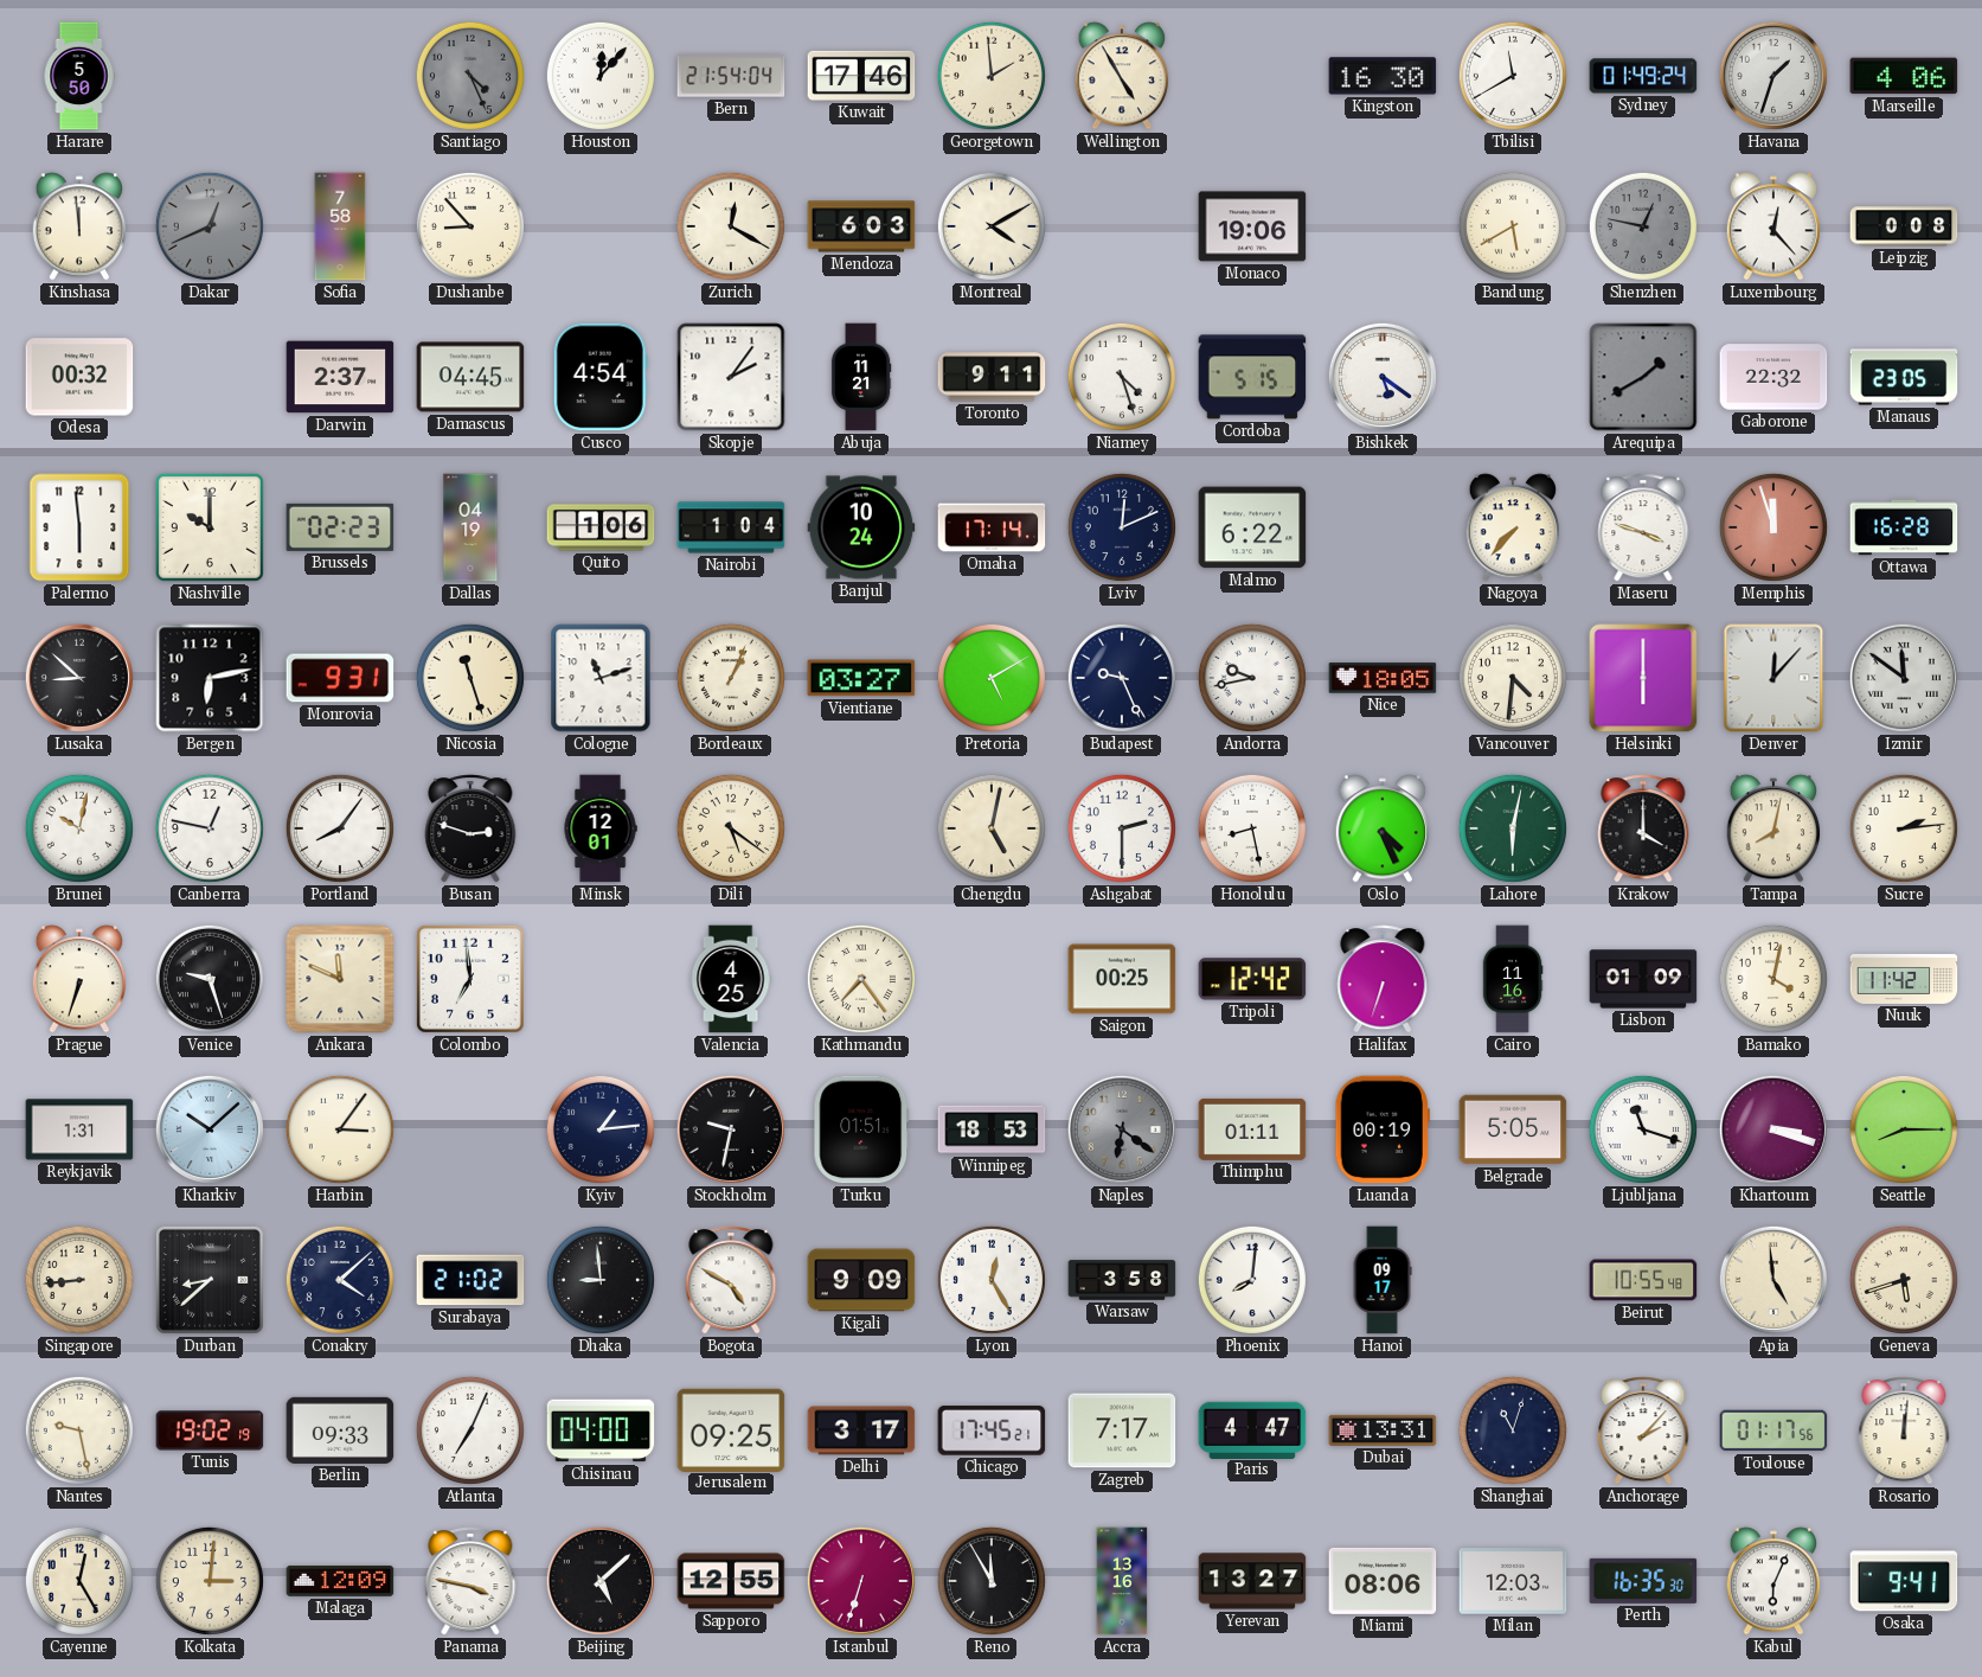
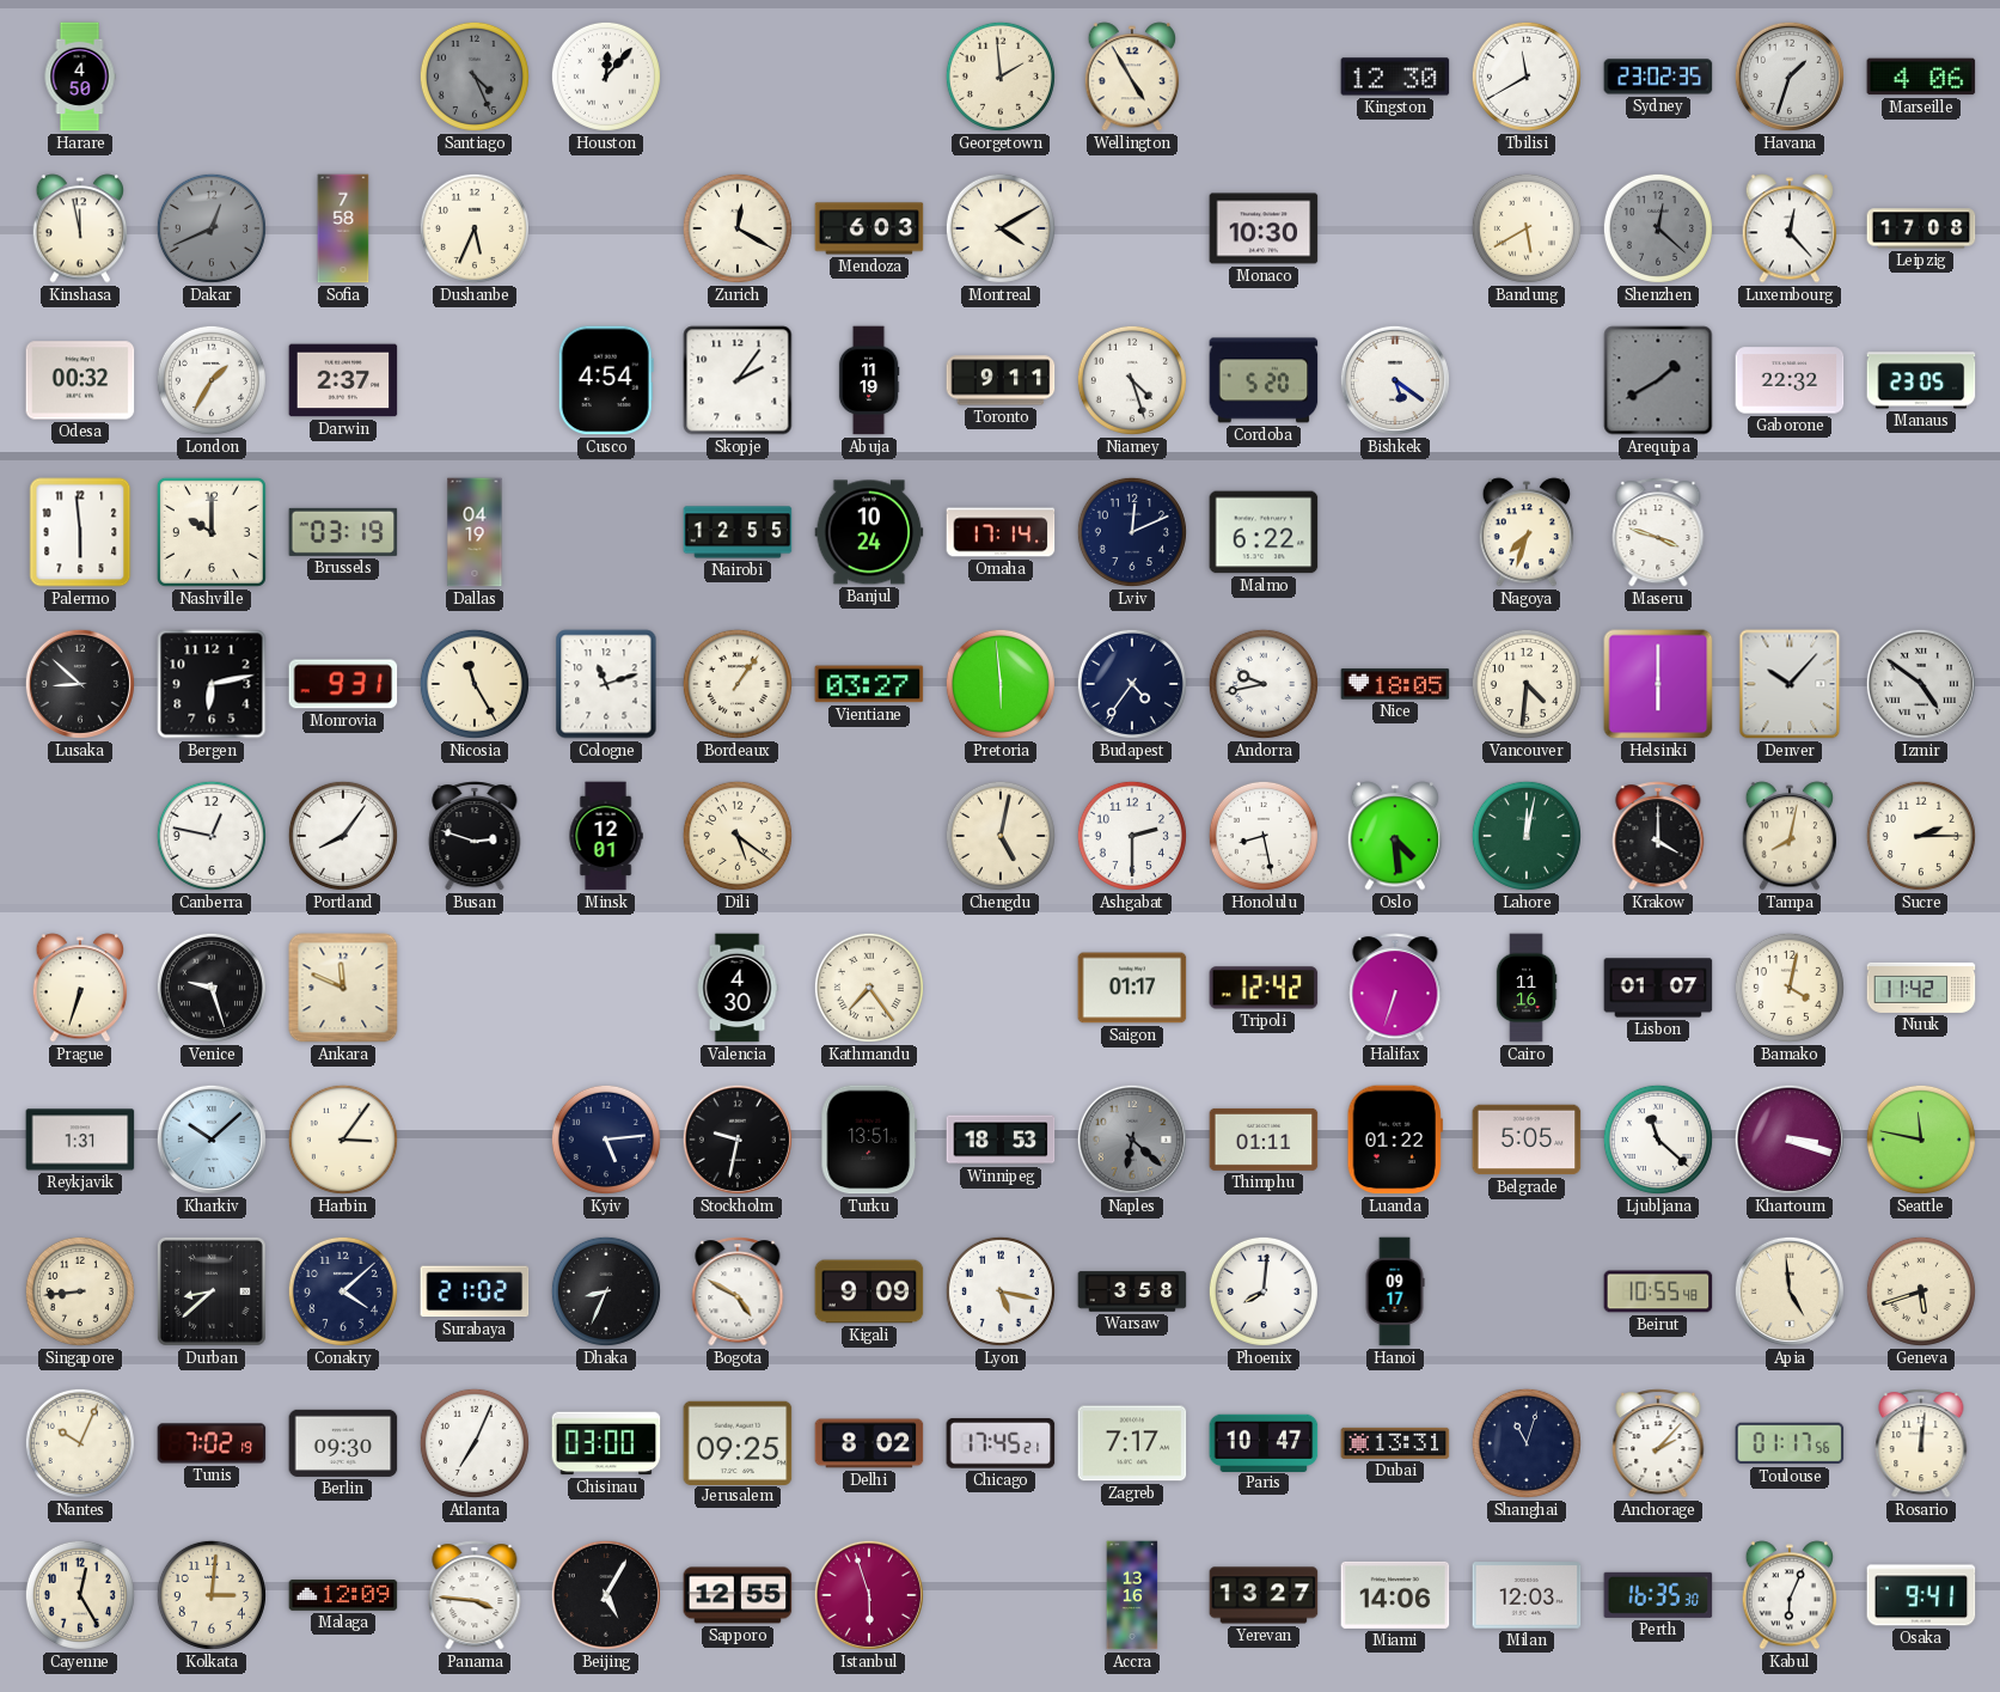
Harare: 5:50 -> 4:50 (80, 77)
Bern: 21:54 -> none (731, 76)
Kuwait: 17:46 -> none (861, 76)
Kingston: 16:30 -> 12:30 (1395, 77)
Sydney: 01:49 -> 23:02 (1658, 77)
Kinshasa: 11:59 -> 11:58 (80, 228)
Dushanbe: 8:53 -> 5:34 (475, 228)
Monaco: 19:06 -> 10:30 (1264, 228)
Shenzhen: 12:47 -> 12:22 (1658, 228)
Leipzig: 0:08 -> 17:08 (1921, 228)
London: none -> 1:35 (212, 380)
Damascus: 04:45 -> none (470, 377)
Abuja: 11:21 -> 11:19 (869, 380)
Cordoba: 5:15 -> 5:20 (1264, 380)
Brussels: 02:23 -> 03:19 (343, 532)
Quito: 1:06 -> none (601, 527)
Nairobi: 1:04 -> 12:55 (738, 532)
Nagoya: 7:37 -> 7:33 (1527, 532)
Memphis: 11:57 -> none (1773, 527)
Ottawa: 16:28 -> none (1904, 527)
Nicosia: 11:27 -> 11:25 (475, 684)
Bordeaux: 1:04 -> 1:06 (738, 684)
Pretoria: 5:10 -> 5:59 (1001, 684)
Budapest: 9:26 -> 4:36 (1132, 684)
Denver: 12:07 -> 10:07 (1790, 684)
Izmir: 11:51 -> 4:51 (1921, 684)
Brunei: 10:02 -> none (79, 828)
Oslo: 4:26 -> 4:29 (1395, 836)
Lahore: 6:02 -> 12:02 (1527, 836)
Sucre: 2:14 -> 2:15 (1921, 836)
Colombo: 6:59 -> none (470, 979)
Valencia: 4:25 -> 4:30 (738, 988)
Saigon: 00:25 -> 01:17 (1132, 988)
Lisbon: 01:09 -> 01:07 (1658, 988)
Kyiv: 1:14 -> 5:14 (606, 1140)
Turku: 01:51 -> 13:51 (869, 1140)
Naples: 6:21 -> 6:22 (1132, 1140)
Luanda: 00:19 -> 01:22 (1395, 1140)
Ljubljana: 11:18 -> 11:22 (1658, 1140)
Seattle: 8:15 -> 11:47 (1921, 1140)
Dhaka: 8:59 -> 8:34 (606, 1291)
Lyon: 12:25 -> 5:17 (1001, 1291)
Nantes: 9:28 -> 10:04 (80, 1443)
Tunis: 19:02 -> 7:02 (212, 1443)
Berlin: 09:33 -> 09:30 (343, 1443)
Chisinau: 04:00 -> 03:00 (606, 1443)
Delhi: 3:17 -> 8:02 (869, 1443)
Paris: 4:47 -> 10:47 (1264, 1442)
Panama: 3:47 -> 3:46 (475, 1595)
Beijing: 5:08 -> 5:05 (606, 1595)
Istanbul: 6:33 -> 5:57 (869, 1595)
Reno: 11:55 -> none (992, 1581)
Miami: 08:06 -> 14:06 (1395, 1595)
